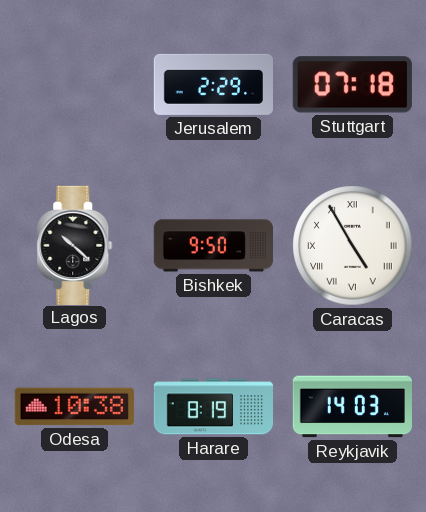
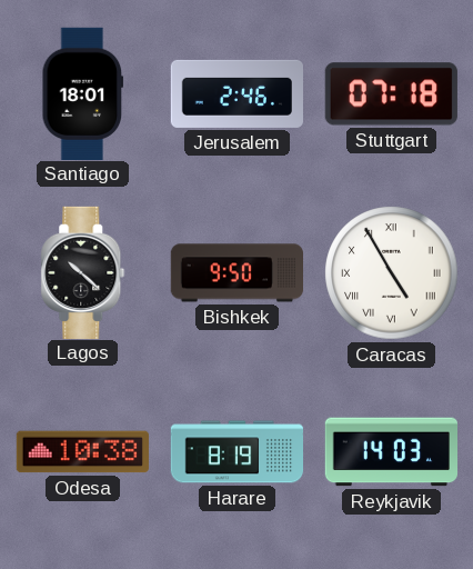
Santiago: none -> 18:01 (83, 93)
Jerusalem: 2:29 -> 2:46 (236, 93)
